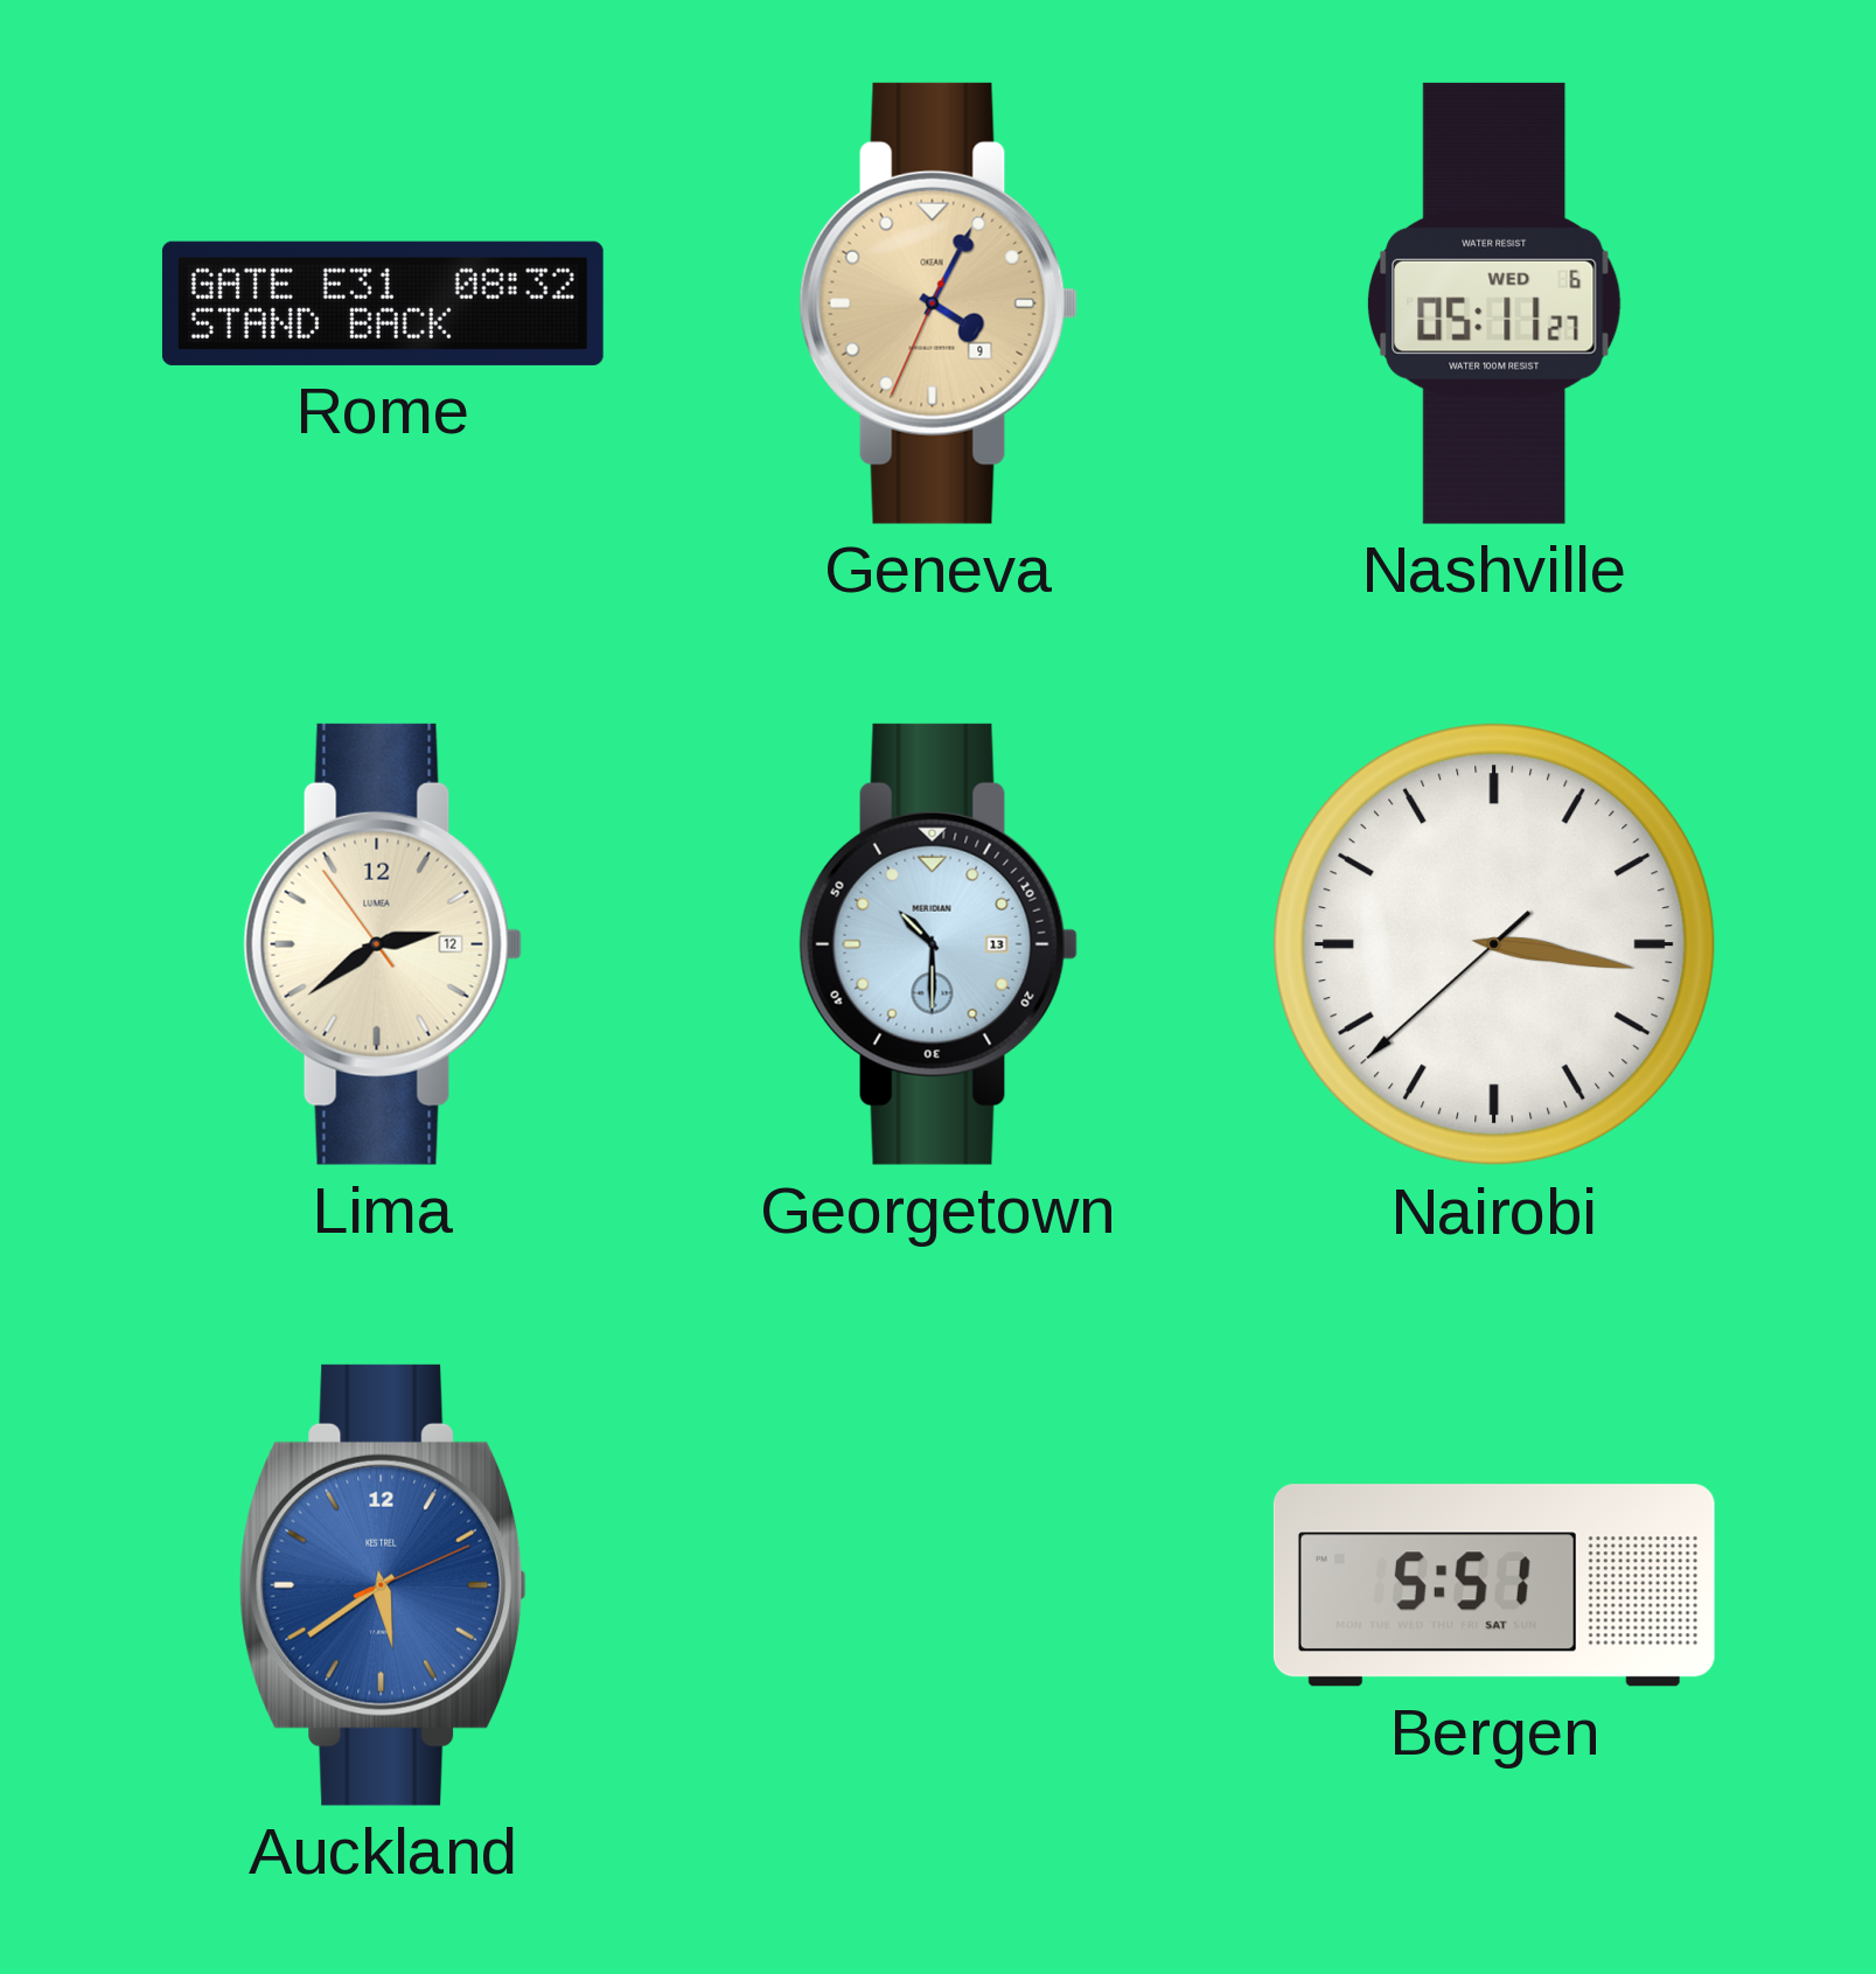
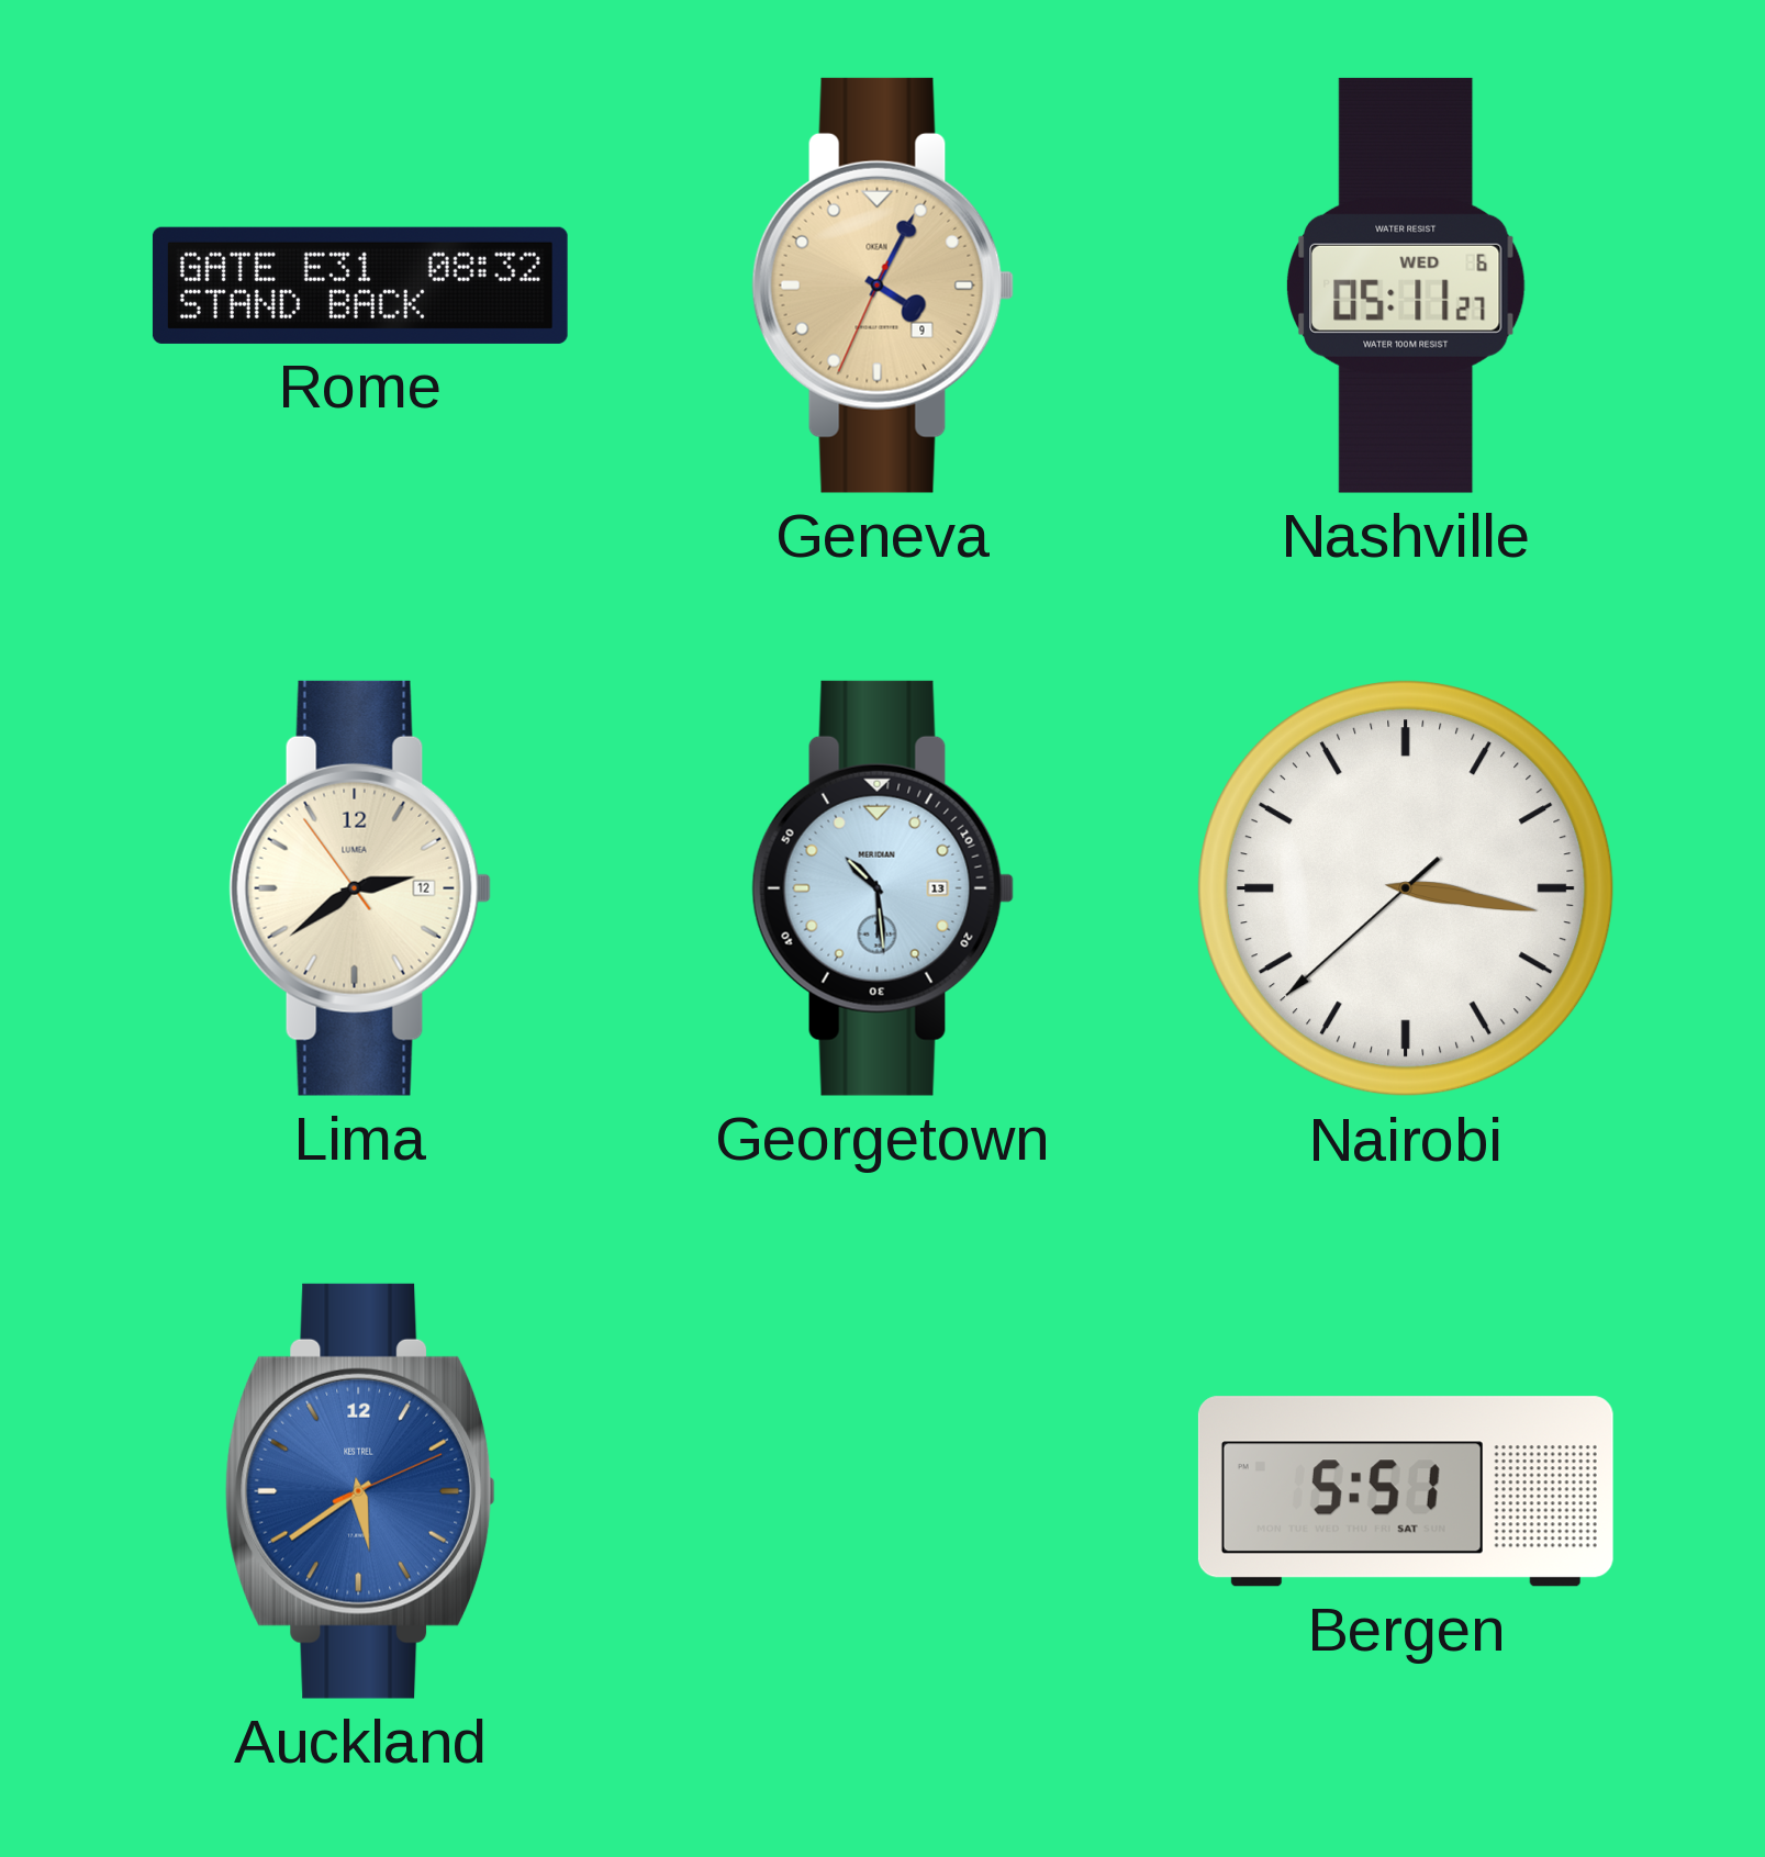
Georgetown: 10:30 -> 10:29 (883, 888)
